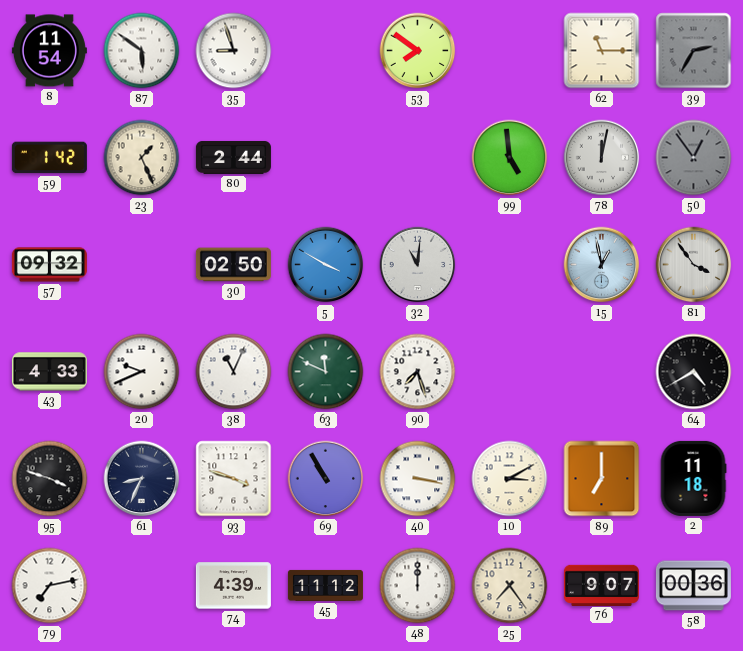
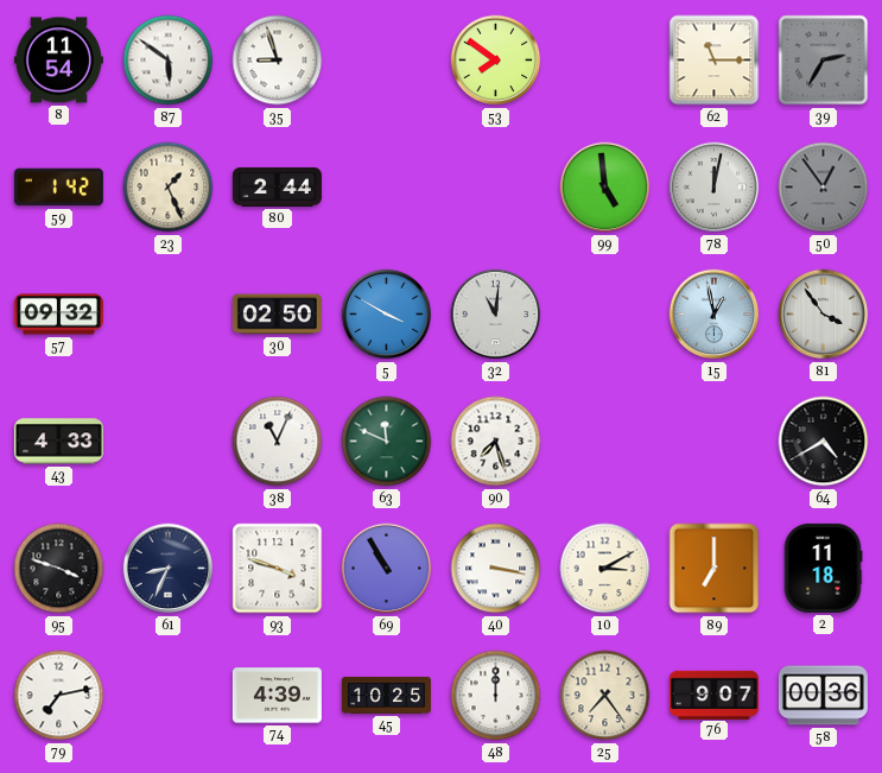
20: 9:41 -> none (142, 372)
45: 11:12 -> 10:25 (386, 695)
